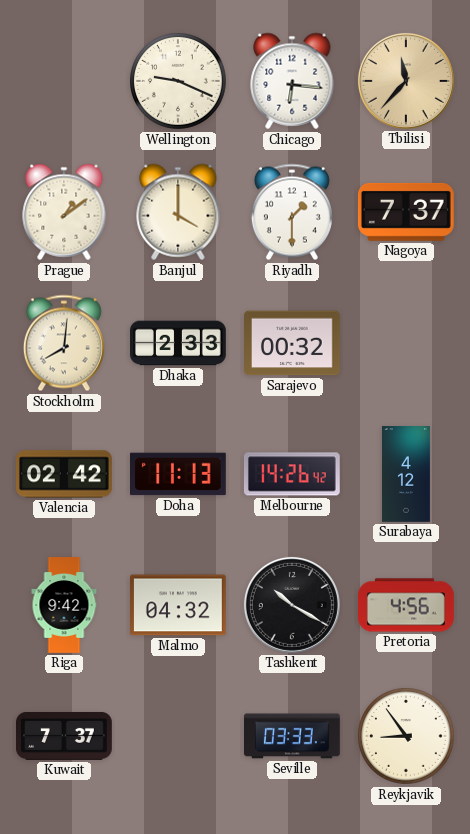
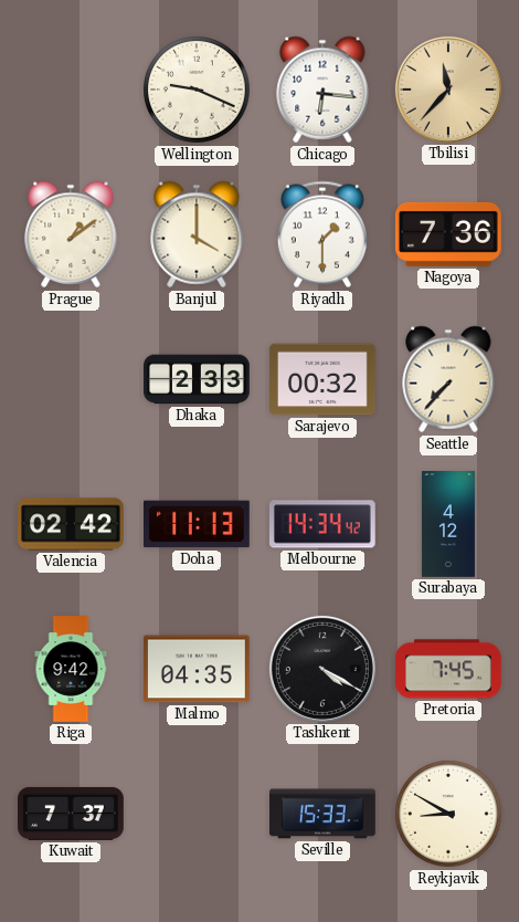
Nagoya: 7:37 -> 7:36 (448, 234)
Stockholm: 8:01 -> none (64, 343)
Seattle: none -> 7:37 (448, 379)
Melbourne: 14:26 -> 14:34 (322, 524)
Malmo: 04:32 -> 04:35 (198, 669)
Tashkent: 10:20 -> 4:20 (322, 669)
Pretoria: 4:56 -> 7:45 (449, 669)
Seville: 03:33 -> 15:33 (324, 814)
Reykjavik: 8:54 -> 8:50 (448, 814)
